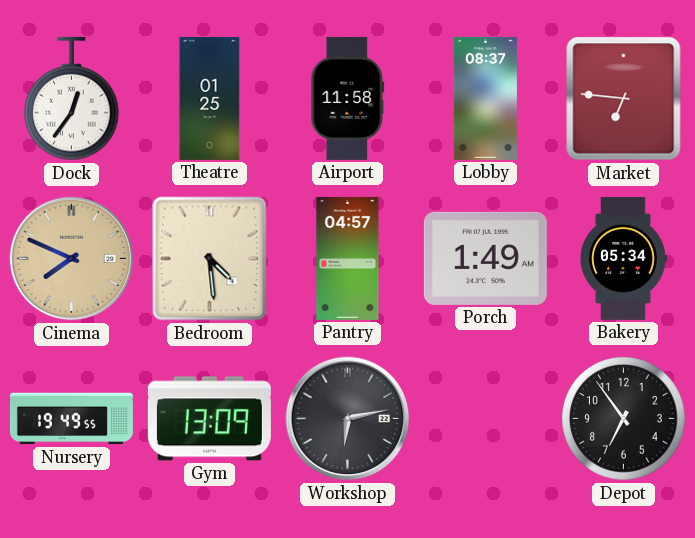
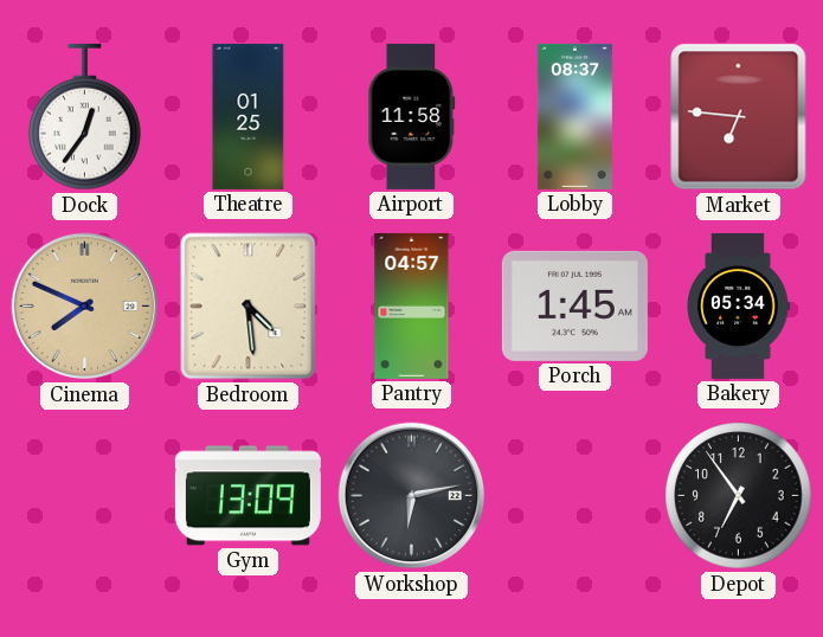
Porch: 1:49 -> 1:45 (574, 305)
Nursery: 19:49 -> none (71, 419)
